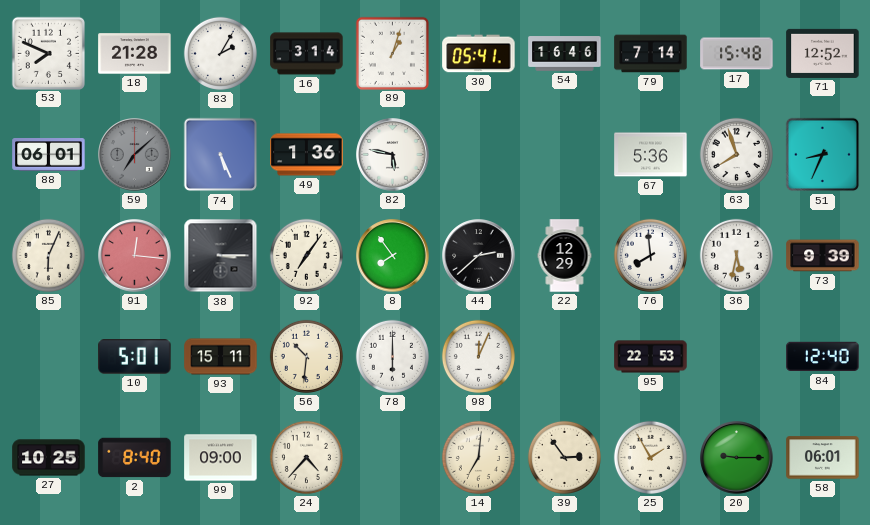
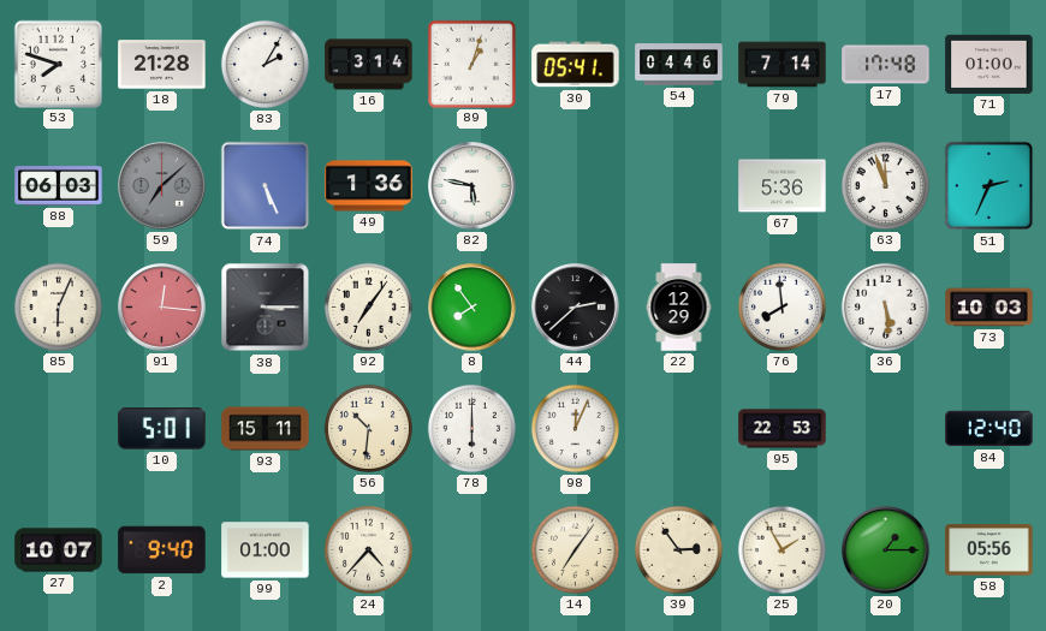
53: 7:49 -> 7:48 (58, 64)
54: 16:46 -> 04:46 (679, 65)
17: 15:48 -> 17:48 (886, 65)
71: 12:52 -> 01:00 (989, 64)
88: 06:01 -> 06:03 (59, 186)
63: 7:57 -> 11:57 (885, 185)
51: 8:34 -> 2:34 (989, 186)
36: 5:32 -> 5:29 (885, 306)
73: 9:39 -> 10:03 (989, 308)
27: 10:25 -> 10:07 (59, 550)
2: 8:40 -> 9:40 (162, 550)
99: 09:00 -> 01:00 (266, 550)
14: 7:01 -> 7:06 (575, 549)
20: 9:15 -> 1:15 (886, 550)
58: 06:01 -> 05:56 (989, 550)
